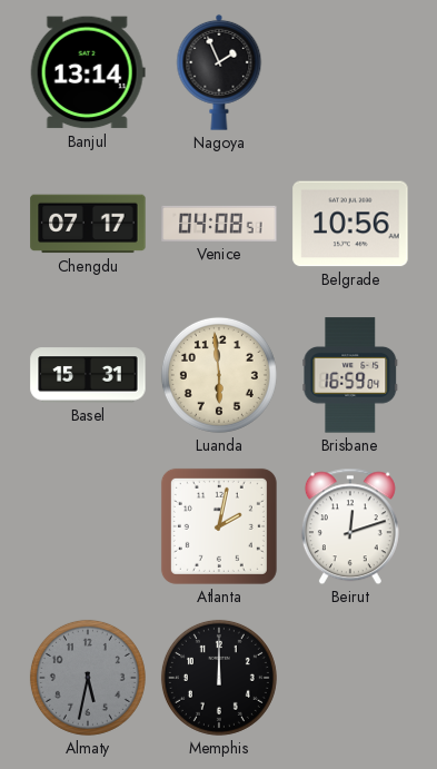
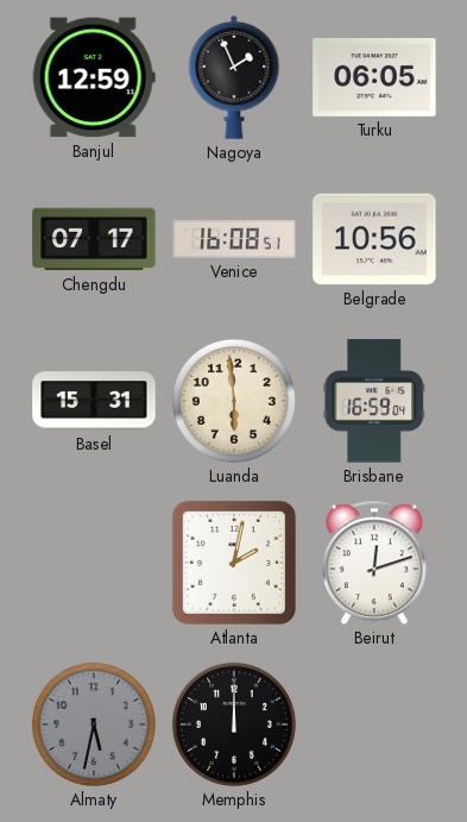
Banjul: 13:14 -> 12:59 (94, 77)
Turku: none -> 06:05 (374, 77)
Venice: 04:08 -> 16:08 (234, 239)
